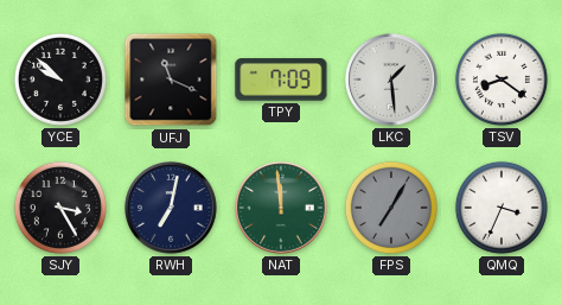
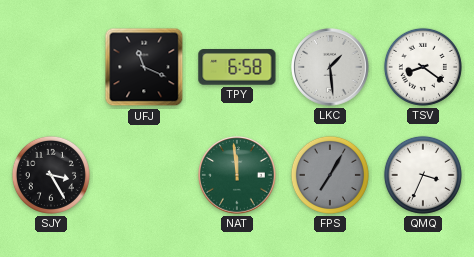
YCE: 9:52 -> none (60, 80)
TPY: 7:09 -> 6:58 (237, 67)
RWH: 7:02 -> none (171, 208)
